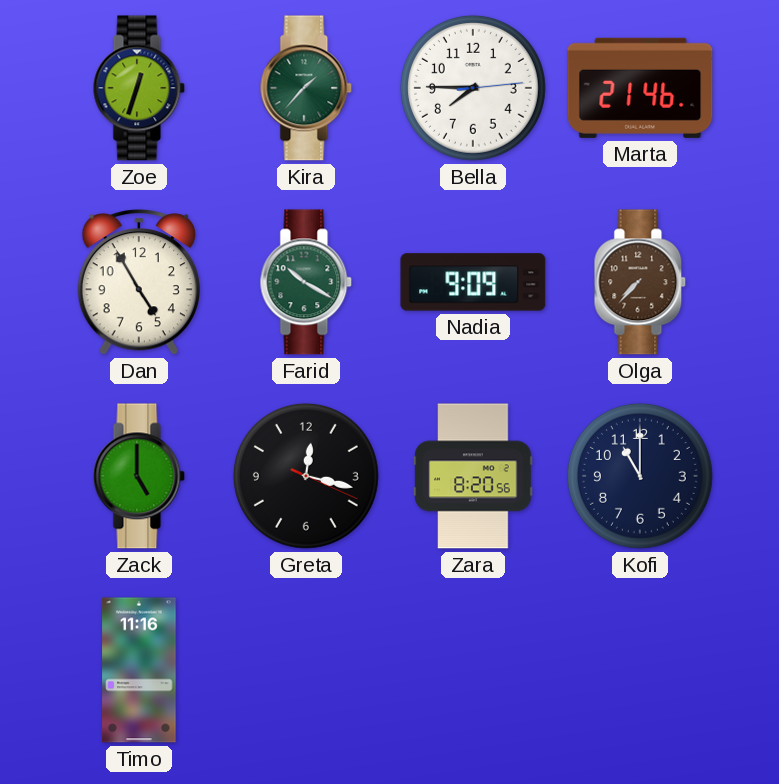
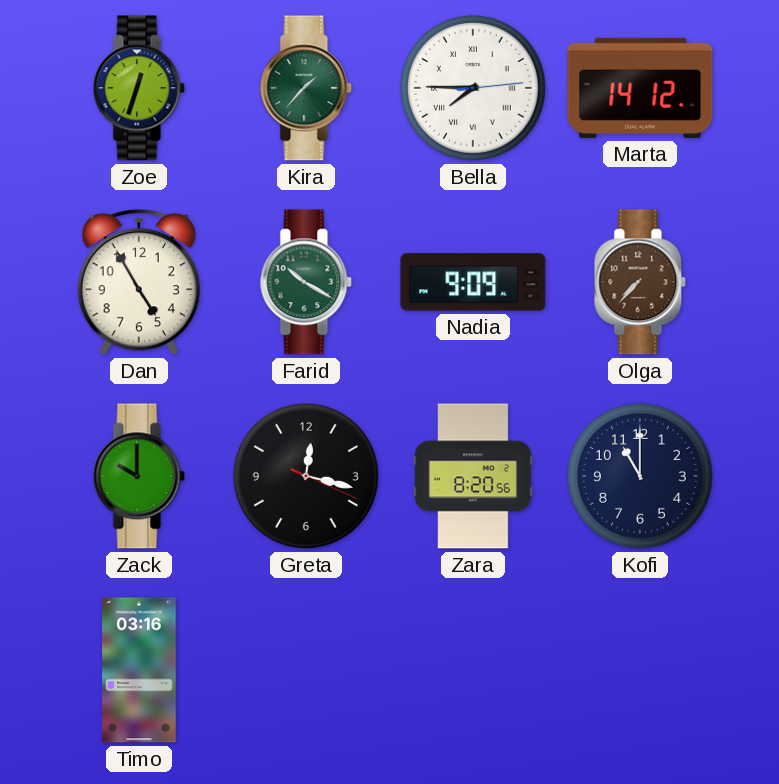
Bella numerals: Arabic -> Roman (473, 88)
Marta: 21:46 -> 14:12 (640, 88)
Zack: 5:00 -> 10:00 (139, 476)
Timo: 11:16 -> 03:16 (139, 670)
